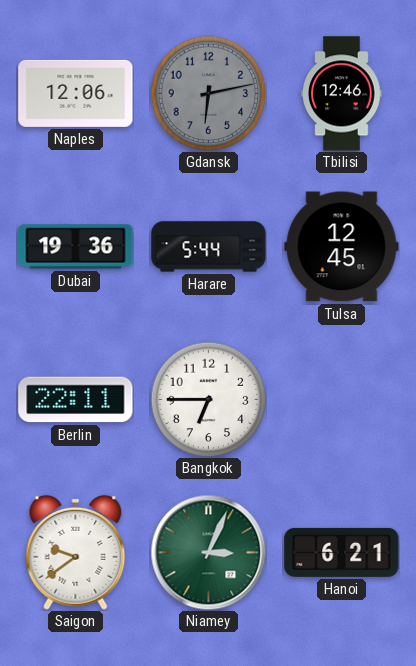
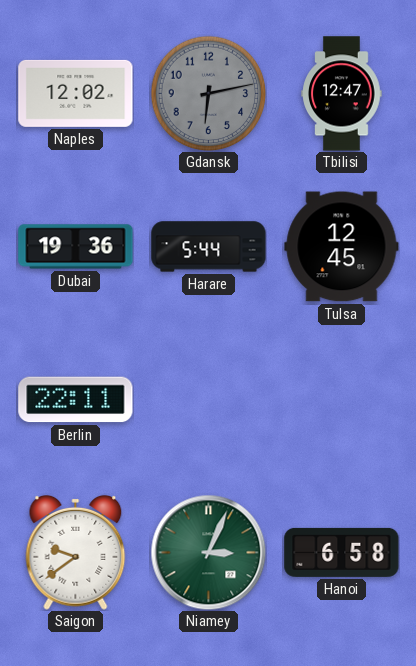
Naples: 12:06 -> 12:02 (76, 93)
Tbilisi: 12:46 -> 12:47 (342, 94)
Bangkok: 6:45 -> none (208, 399)
Hanoi: 6:21 -> 6:58 (342, 552)
